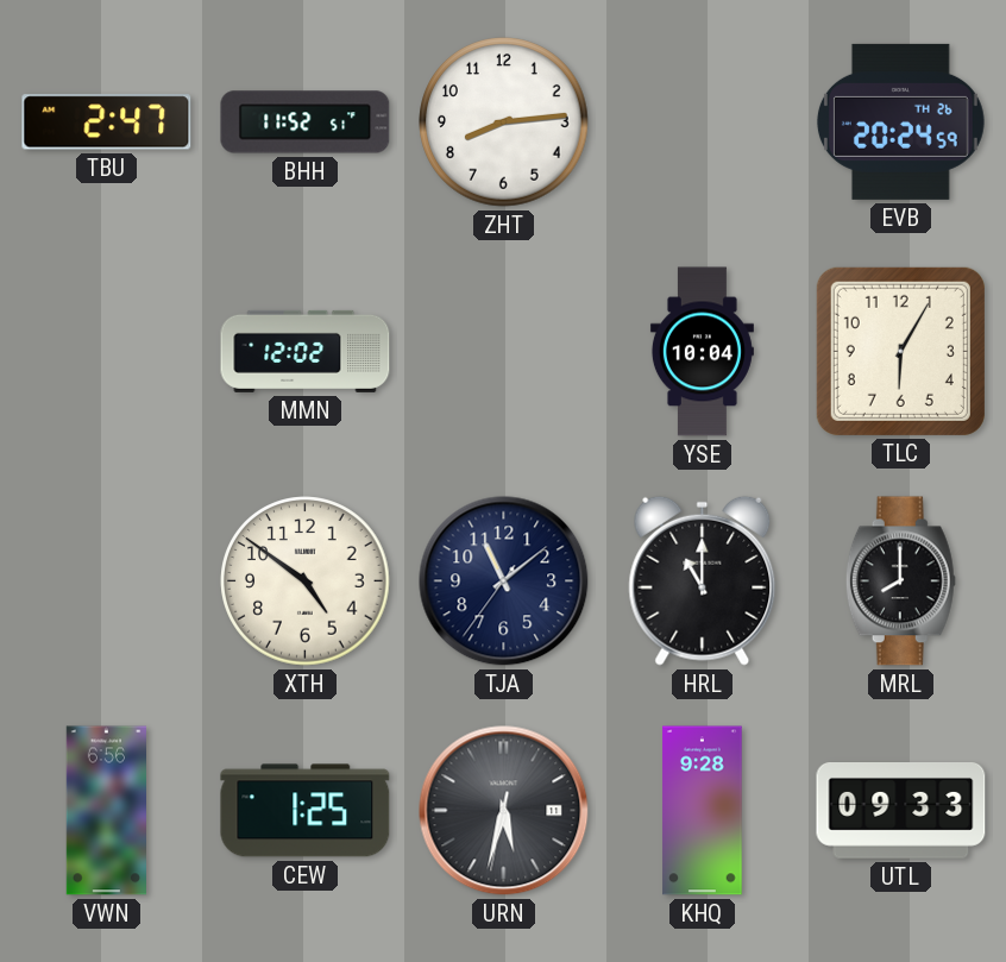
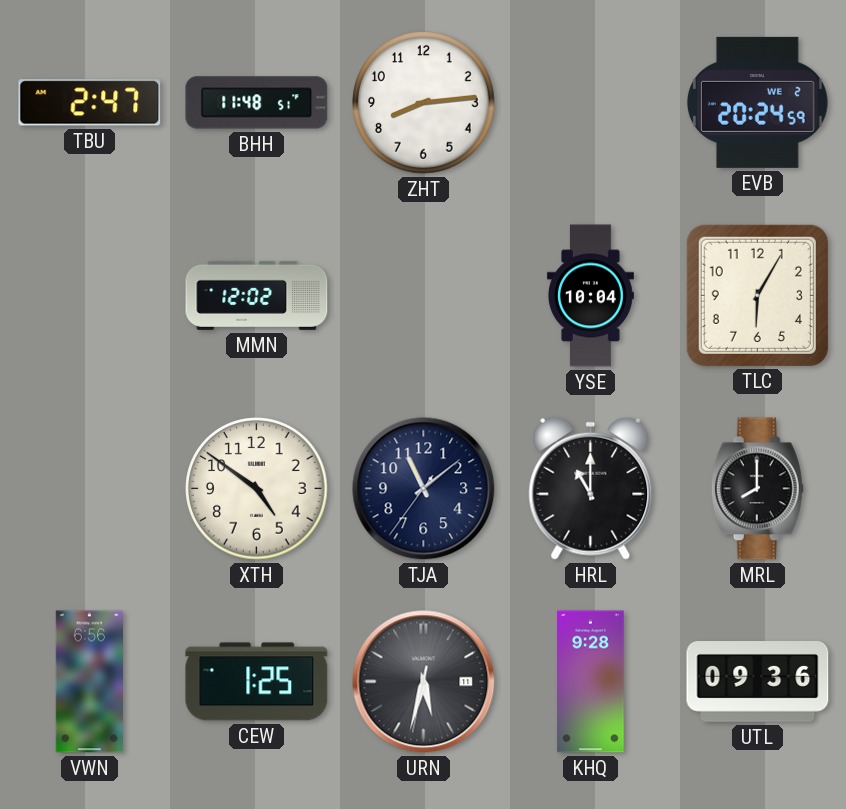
BHH: 11:52 -> 11:48 (257, 103)
EVB date: TH 26 -> WE 2 (757, 102)
UTL: 09:33 -> 09:36 (758, 682)
